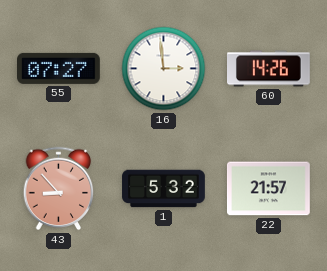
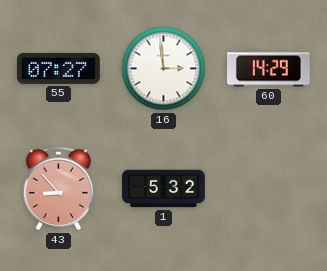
60: 14:26 -> 14:29 (269, 69)
22: 21:57 -> none (269, 189)
